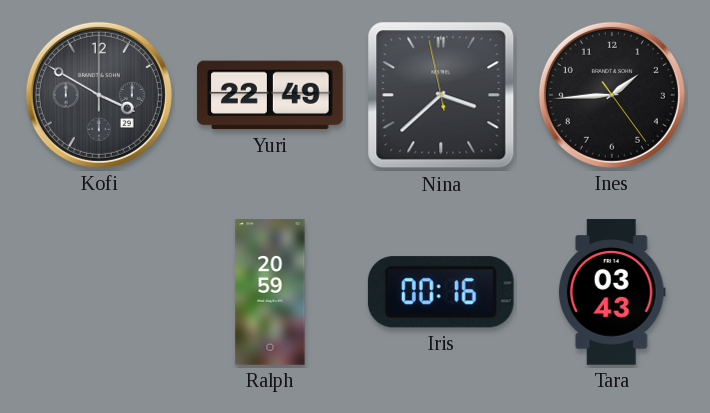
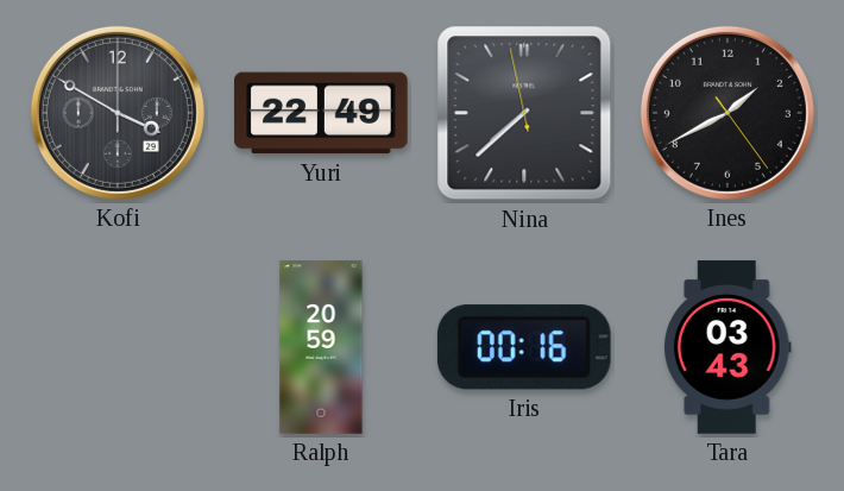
Nina: 3:37 -> 7:37 (524, 113)
Ines: 1:44 -> 1:40 (728, 113)
